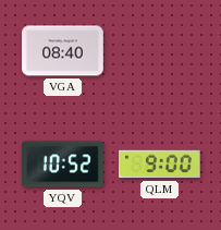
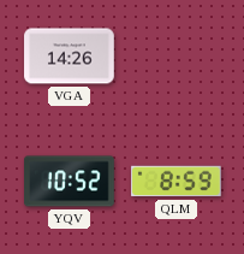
VGA: 08:40 -> 14:26 (70, 57)
QLM: 9:00 -> 8:59 (177, 182)
